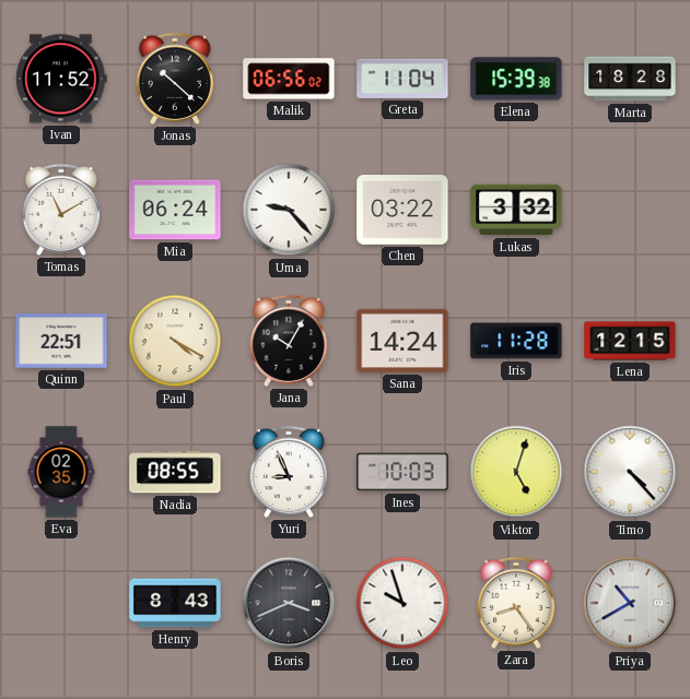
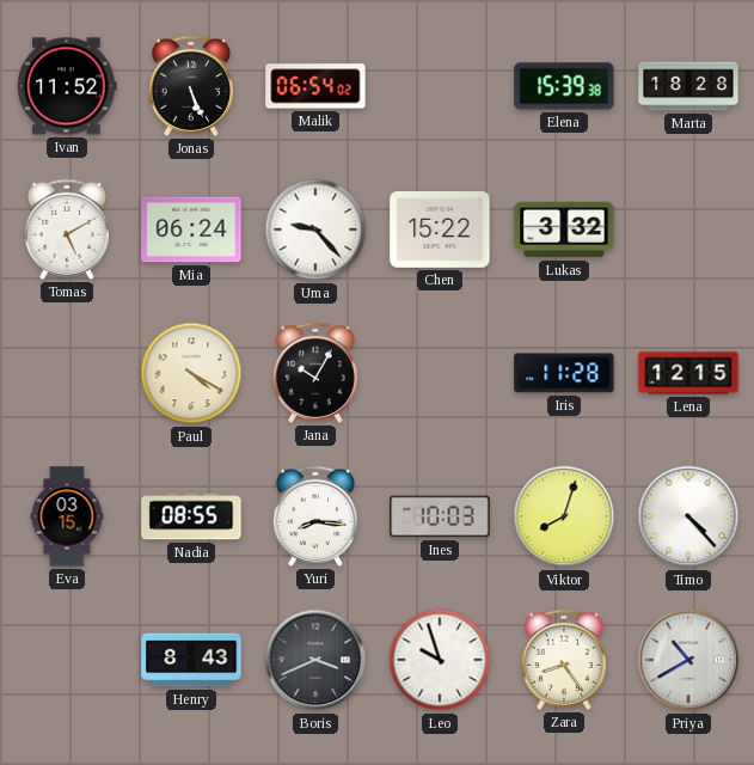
Jonas: 10:22 -> 5:26 (190, 86)
Malik: 06:56 -> 06:54 (315, 86)
Greta: 11:04 -> none (402, 79)
Tomas: 11:10 -> 5:10 (66, 229)
Chen: 03:22 -> 15:22 (440, 231)
Quinn: 22:51 -> none (61, 341)
Sana: 14:24 -> none (402, 341)
Eva: 02:35 -> 03:15 (67, 516)
Yuri: 8:56 -> 8:16 (314, 516)
Viktor: 5:03 -> 8:03 (564, 516)
